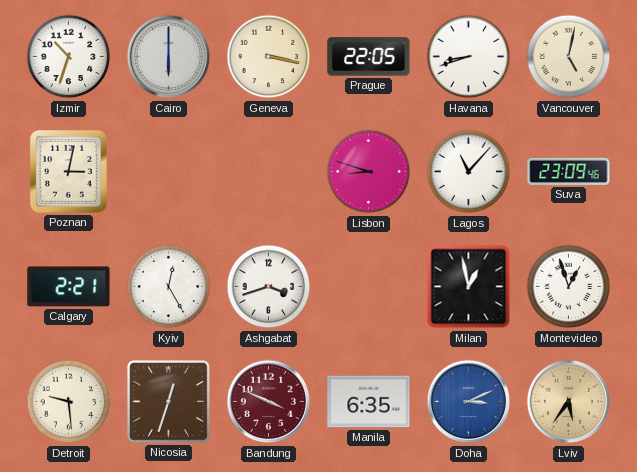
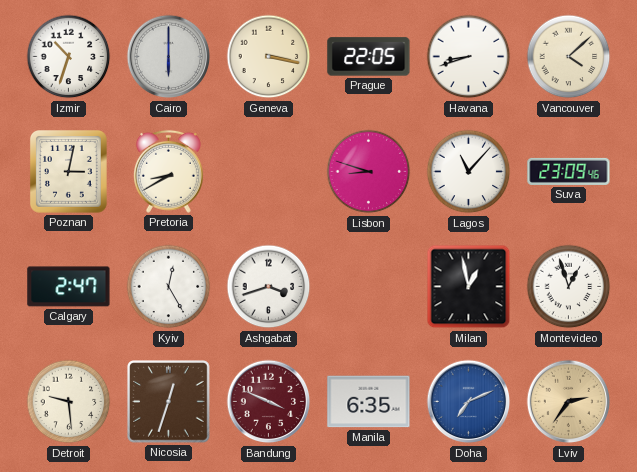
Vancouver: 5:02 -> 4:08 (569, 57)
Pretoria: none -> 8:40 (168, 171)
Calgary: 2:21 -> 2:47 (69, 287)
Doha: 3:11 -> 7:11 (469, 402)
Lviv: 5:36 -> 2:36 (569, 402)
